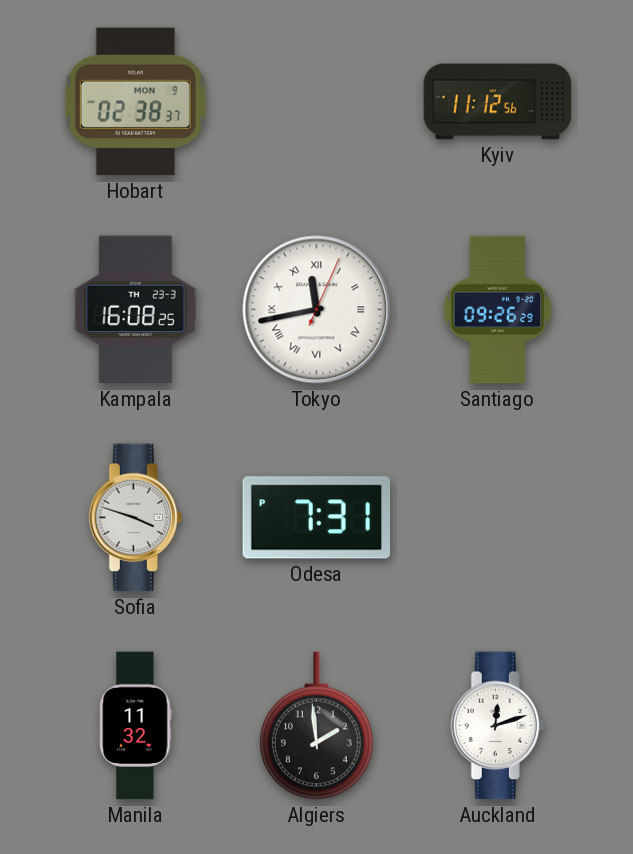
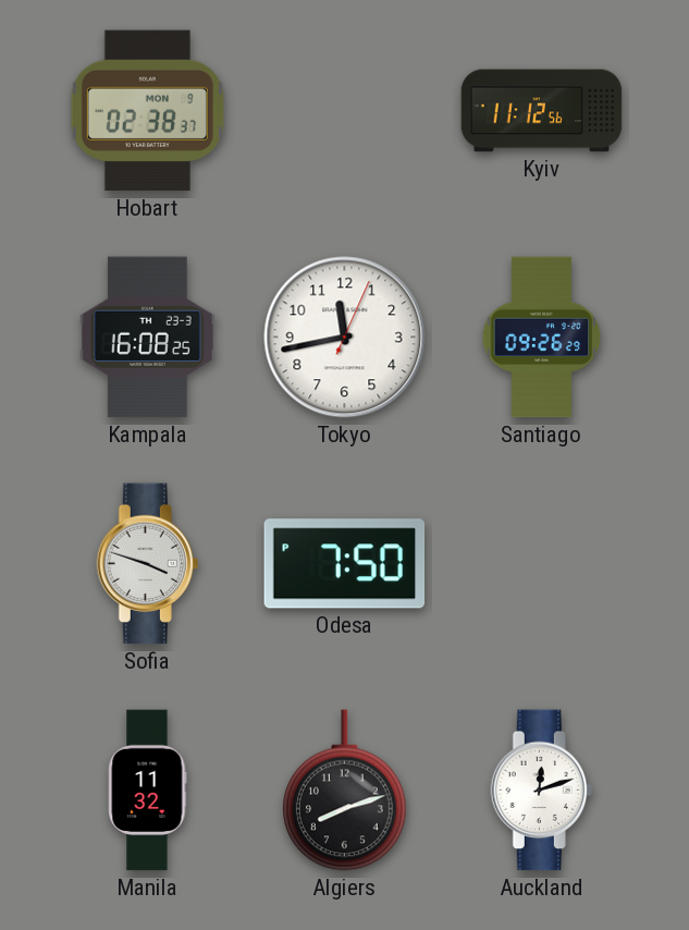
Tokyo numerals: Roman -> Arabic (345, 338)
Odesa: 7:31 -> 7:50 (345, 564)
Algiers: 1:59 -> 8:12 (345, 791)
